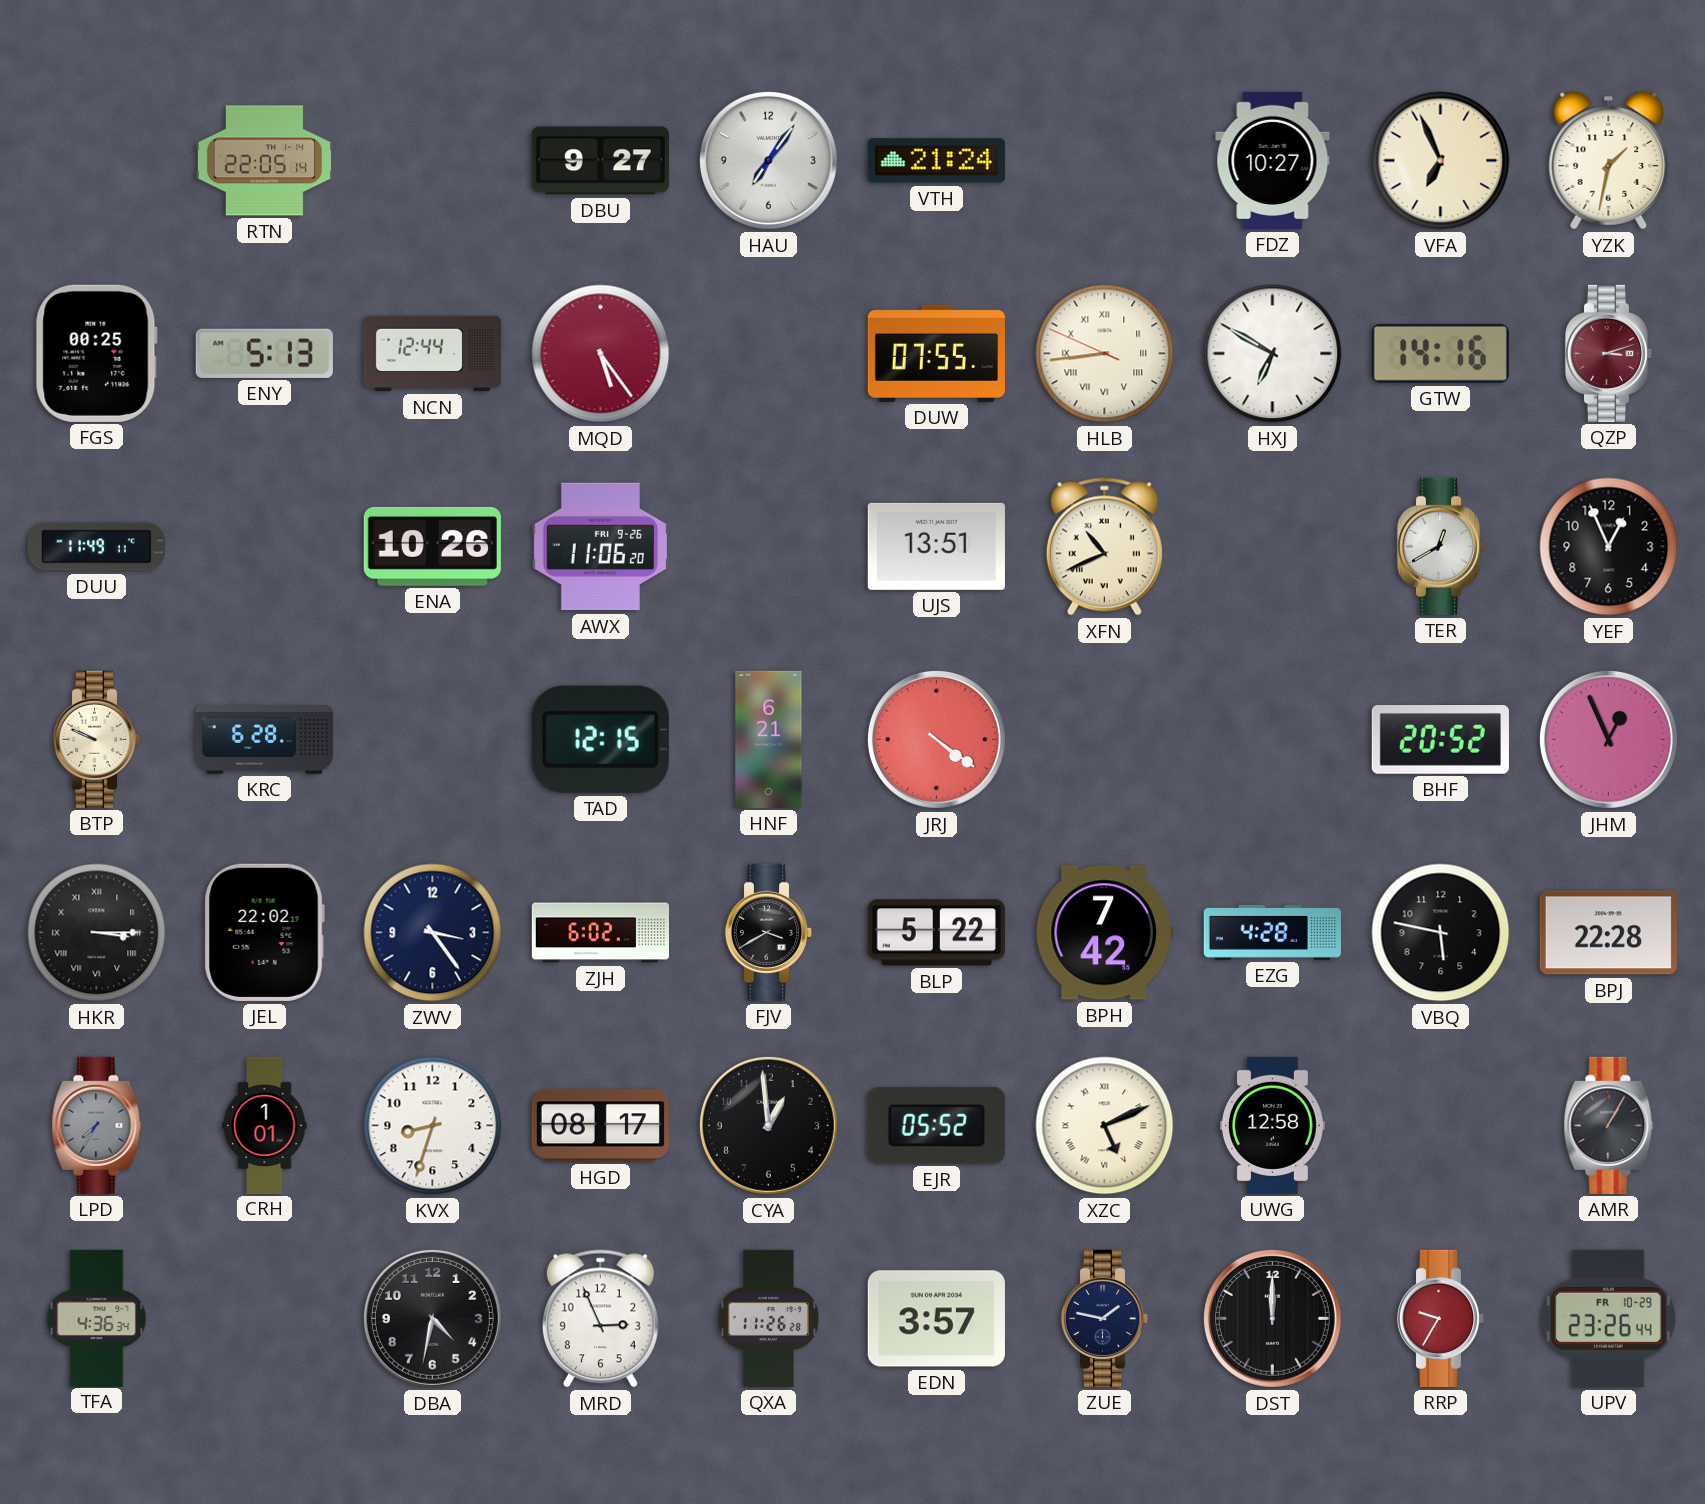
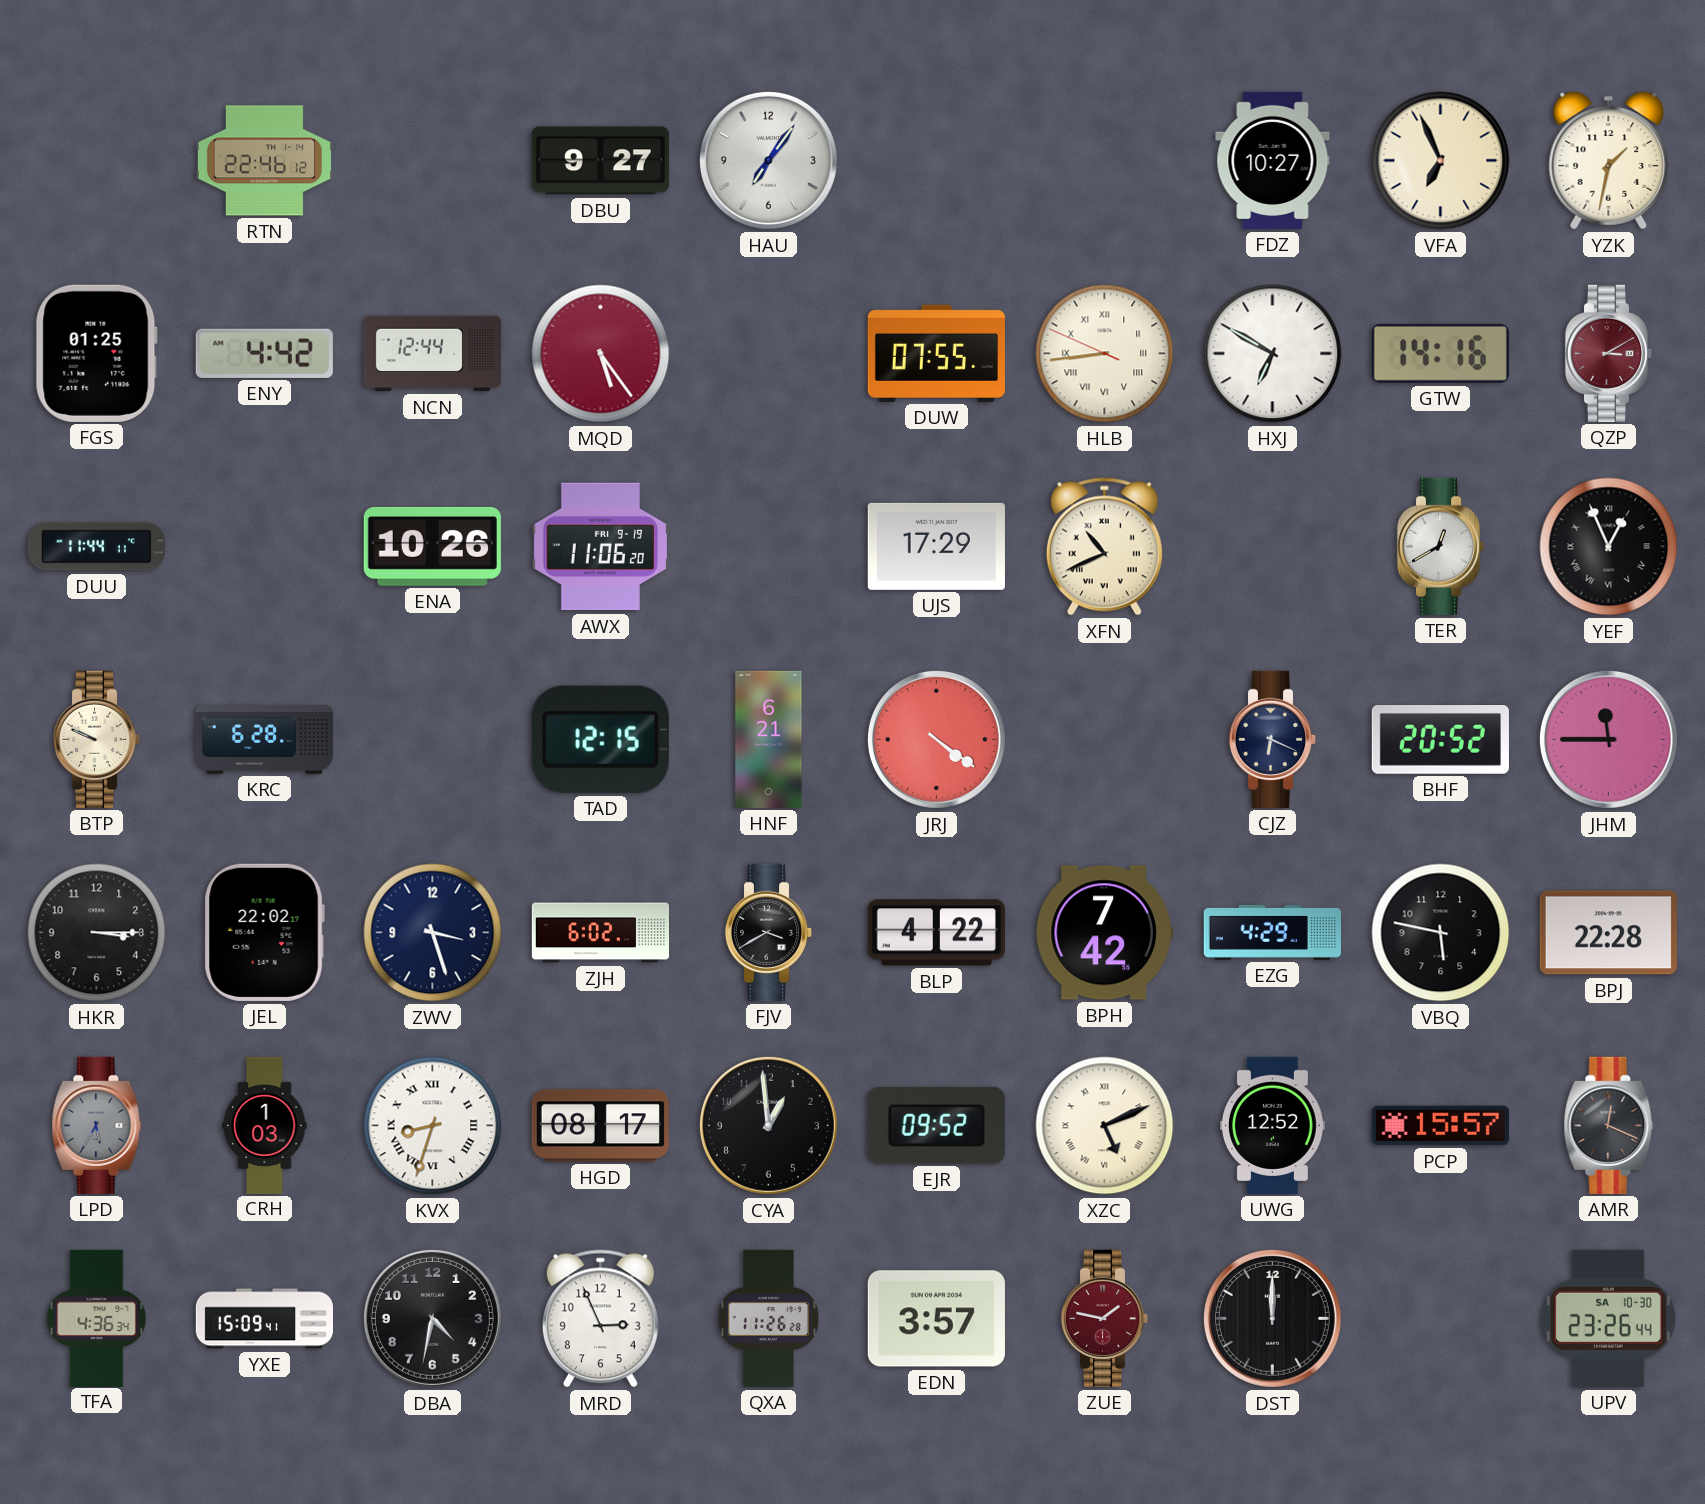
RTN: 22:05 -> 22:46 (264, 161)
VTH: 21:24 -> none (936, 161)
FGS: 00:25 -> 01:25 (96, 353)
ENY: 5:13 -> 4:42 (264, 353)
QZP: 3:12 -> 3:10 (1609, 353)
DUU: 11:49 -> 11:44 (96, 547)
AWX date: FRI 9-26 -> FRI 9-19 (600, 547)
UJS: 13:51 -> 17:29 (936, 546)
YEF numerals: Arabic -> Roman (1609, 547)
CJZ: none -> 6:19 (1273, 739)
JHM: 12:56 -> 11:45 (1608, 739)
HKR numerals: Roman -> Arabic (97, 933)
ZWV: 3:24 -> 3:27 (433, 933)
BLP: 5:22 -> 4:22 (936, 933)
EZG: 4:28 -> 4:29 (1272, 932)
LPD: 7:35 -> 5:35 (97, 1125)
CRH: 1:01 -> 1:03 (265, 1125)
KVX numerals: Arabic -> Roman (433, 1126)
EJR: 05:52 -> 09:52 (936, 1125)
UWG: 12:58 -> 12:52 (1273, 1125)
PCP: none -> 15:57 (1440, 1126)
AMR: 1:05 -> 12:19 (1609, 1125)
YXE: none -> 15:09 (264, 1319)
ZUE dial: navy -> burgundy (1105, 1318)
RRP: 9:35 -> none (1441, 1318)
UPV date: FR 10-29 -> SA 10-30 (1608, 1318)
